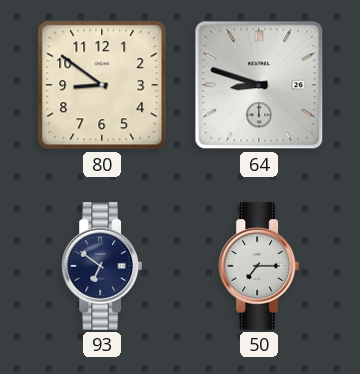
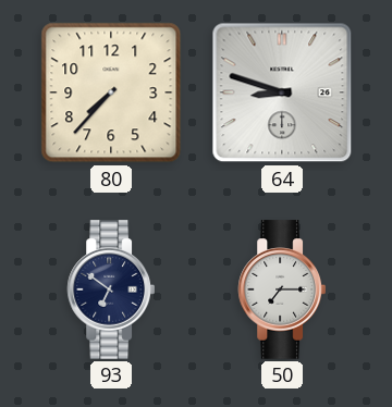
80: 8:51 -> 7:37 (111, 92)
